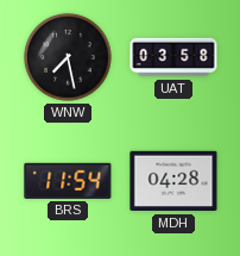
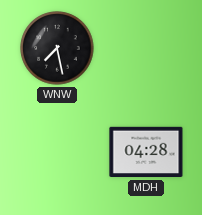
UAT: 03:58 -> none (173, 57)
BRS: 11:54 -> none (68, 181)
